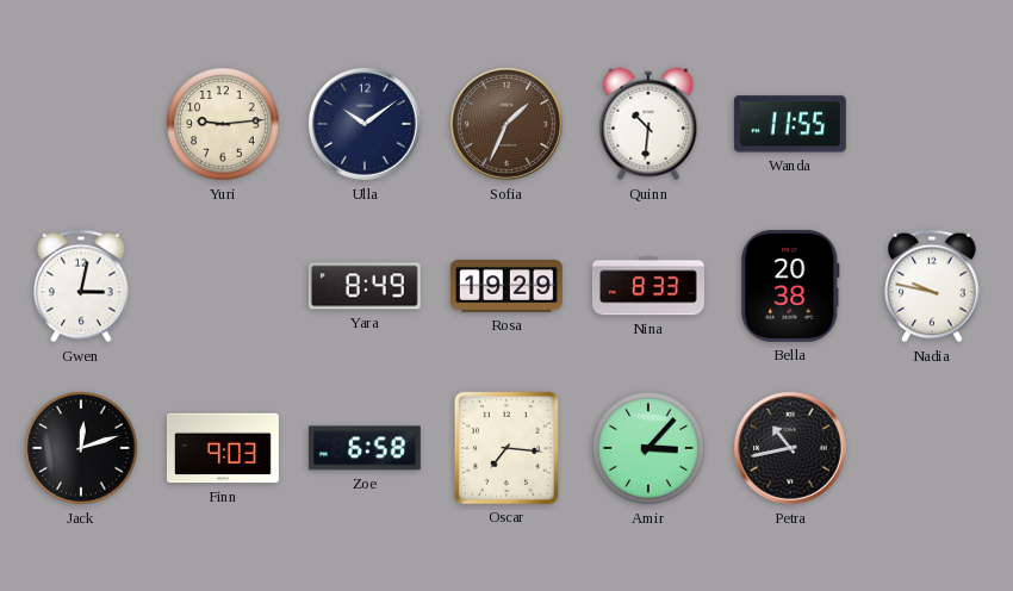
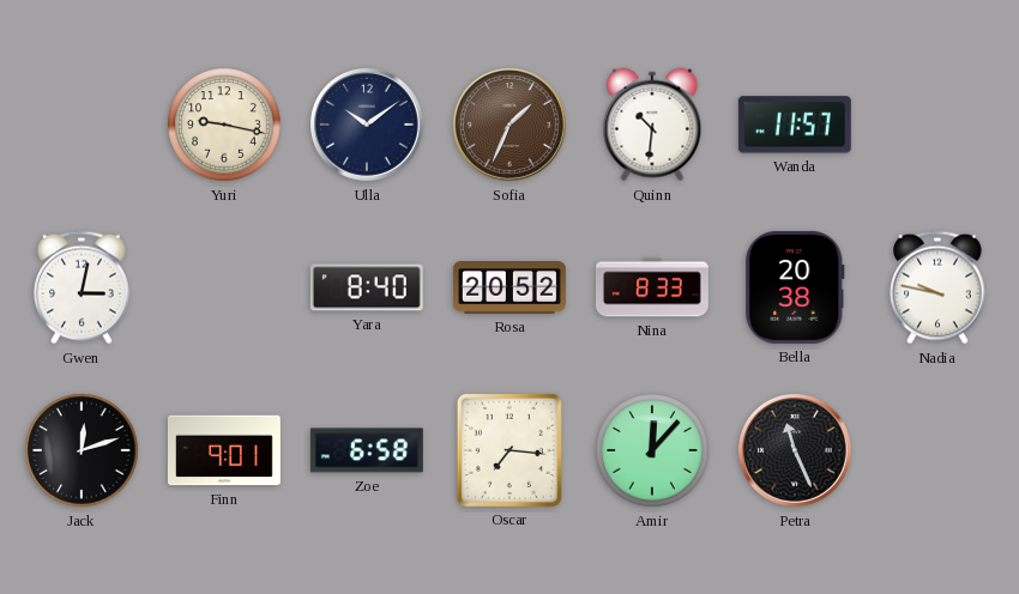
Yuri: 9:14 -> 9:17 (224, 125)
Wanda: 11:55 -> 11:57 (795, 125)
Yara: 8:49 -> 8:40 (367, 287)
Rosa: 19:29 -> 20:52 (509, 289)
Finn: 9:03 -> 9:01 (224, 450)
Amir: 3:07 -> 12:07 (652, 450)
Petra: 10:43 -> 11:26 (795, 450)
